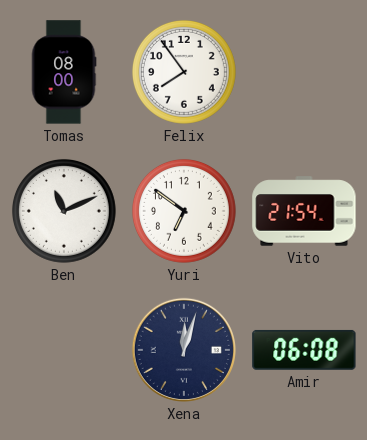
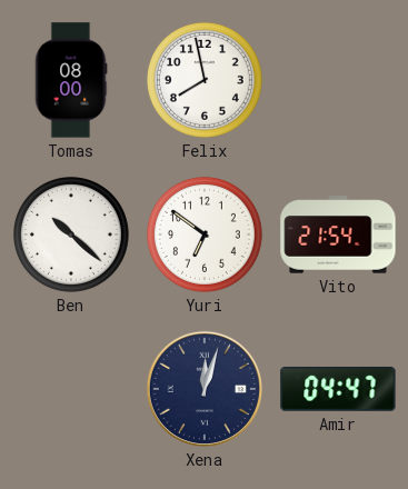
Felix: 7:54 -> 7:58 (205, 80)
Ben: 11:11 -> 10:22 (71, 234)
Amir: 06:08 -> 04:47 (338, 389)
